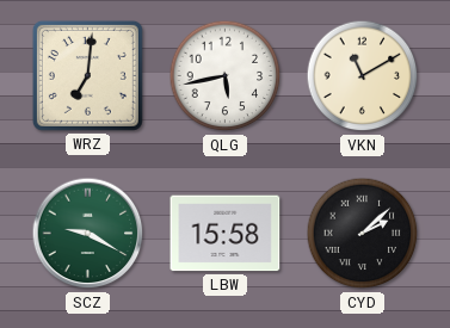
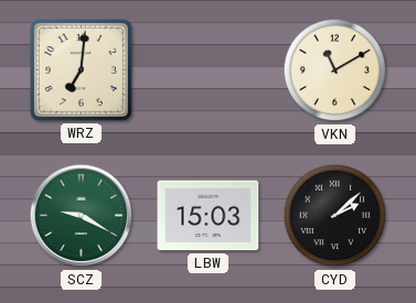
QLG: 5:43 -> none (226, 76)
LBW: 15:58 -> 15:03 (209, 216)
